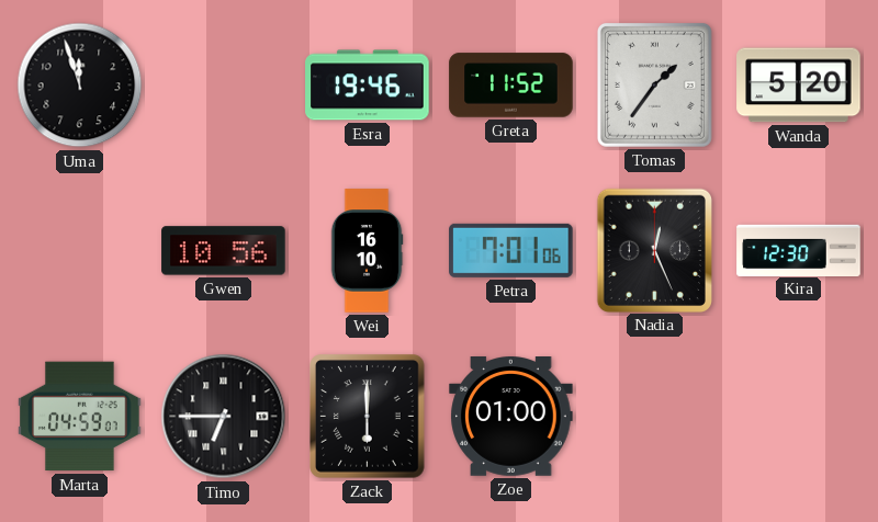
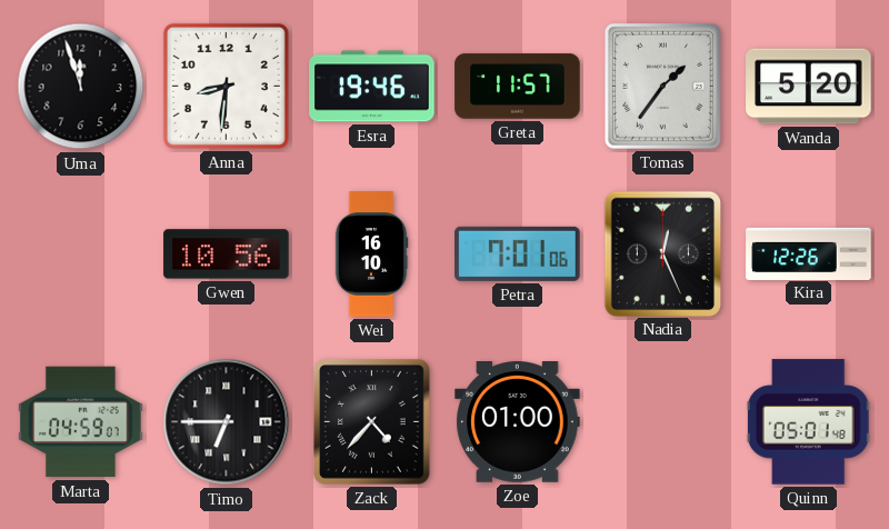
Anna: none -> 8:31 (226, 86)
Greta: 11:52 -> 11:57 (518, 87)
Kira: 12:30 -> 12:26 (809, 253)
Zack: 6:00 -> 4:37 (372, 422)
Quinn: none -> 05:01 (808, 422)
